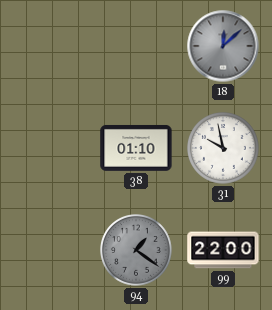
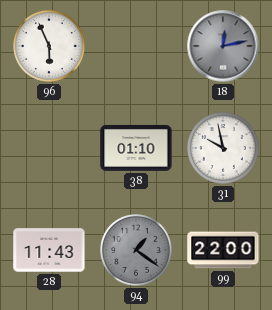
96: none -> 5:56 (50, 47)
18: 12:08 -> 12:13 (223, 46)
28: none -> 11:43 (49, 250)
